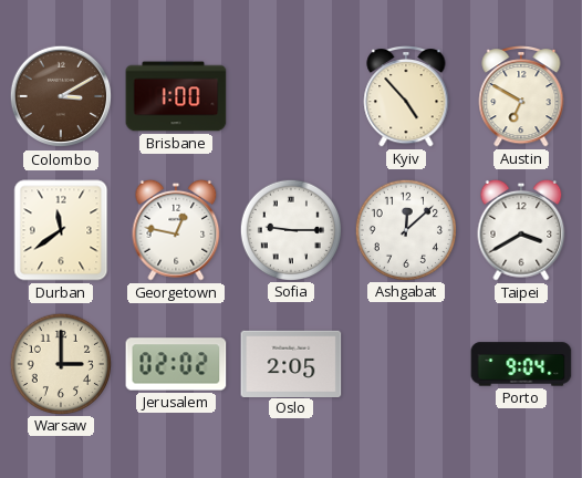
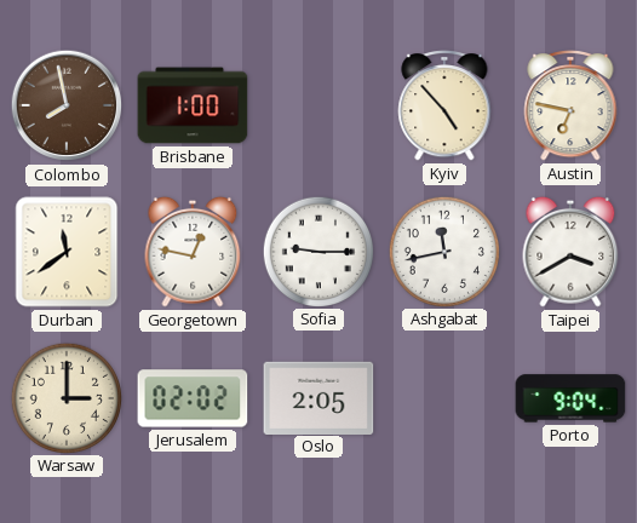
Colombo: 3:10 -> 7:58 (67, 105)
Austin: 6:50 -> 6:47 (570, 107)
Ashgabat: 12:08 -> 11:43 (443, 251)
